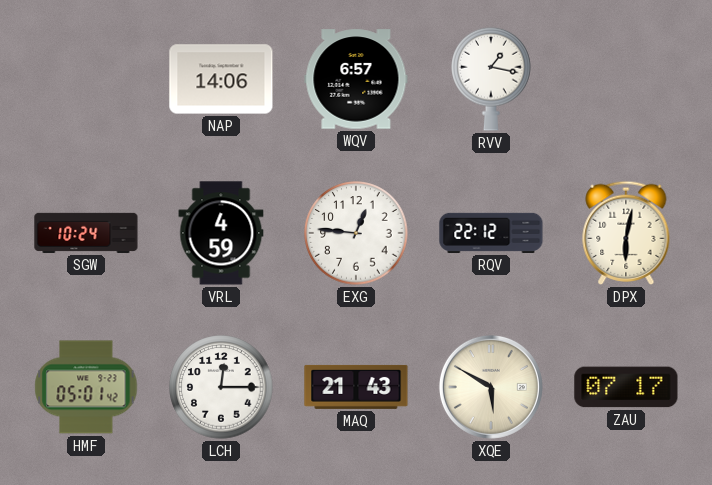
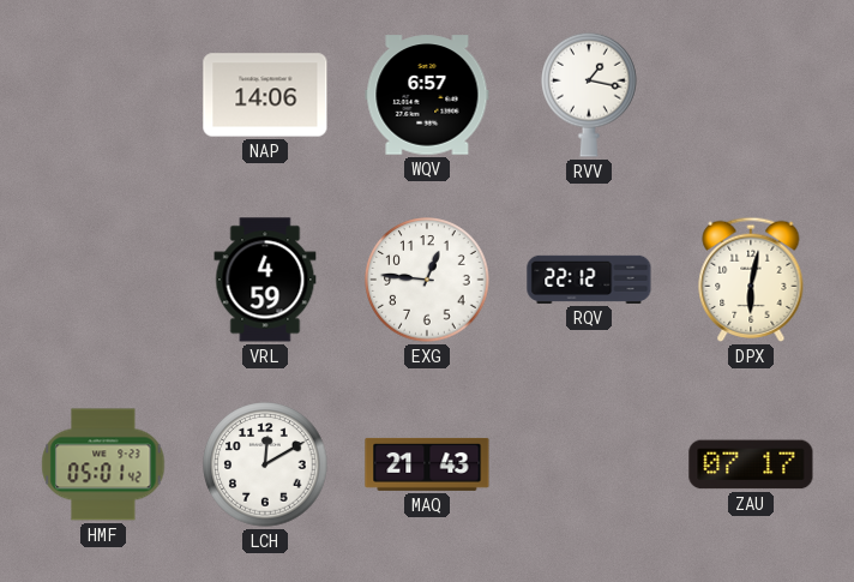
SGW: 10:24 -> none (86, 233)
LCH: 12:15 -> 12:10 (265, 464)
XQE: 5:50 -> none (491, 387)
